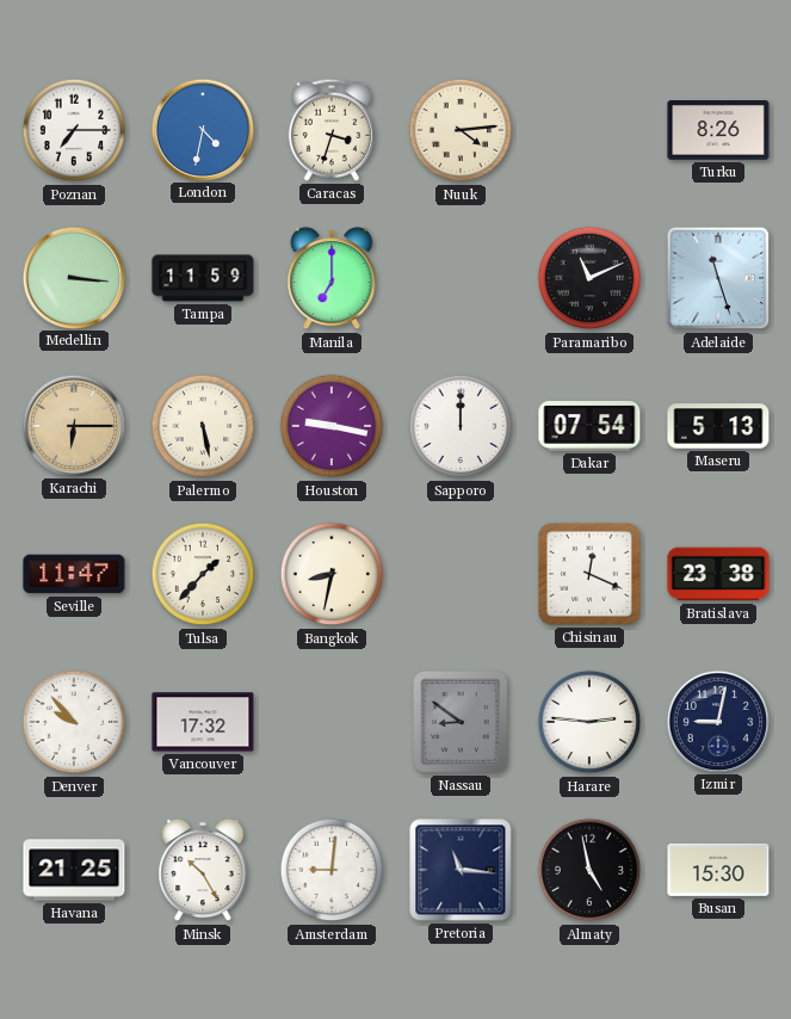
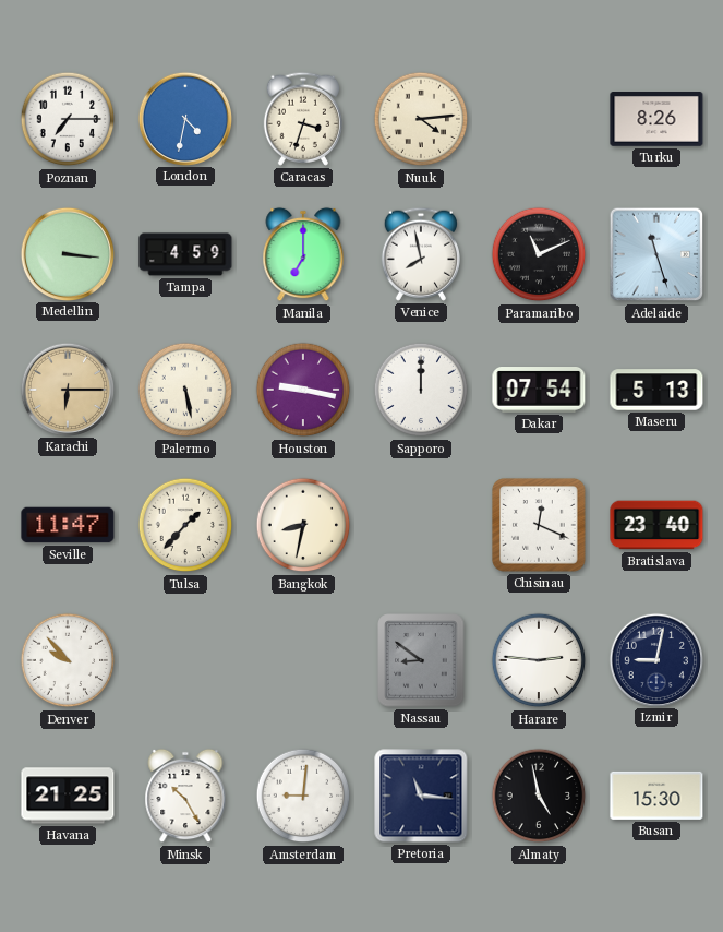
Tampa: 11:59 -> 4:59 (185, 254)
Venice: none -> 7:58 (420, 254)
Bratislava: 23:38 -> 23:40 (656, 525)
Vancouver: 17:32 -> none (203, 722)
